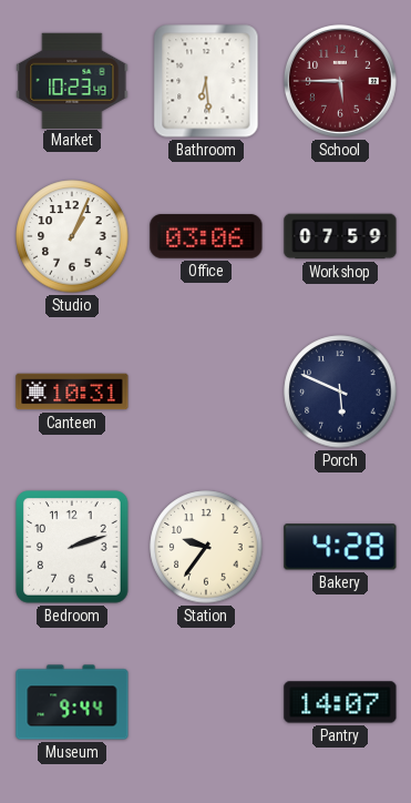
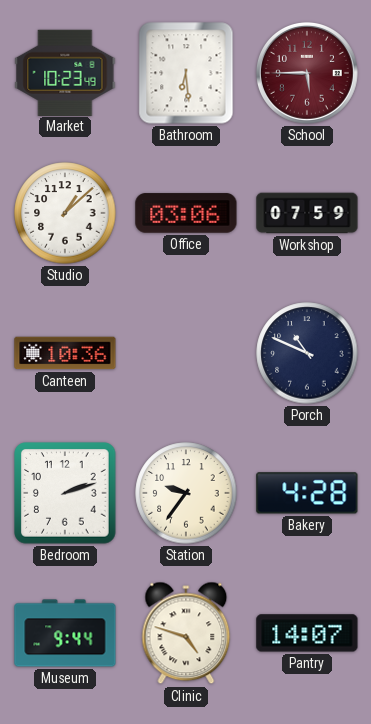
Studio: 1:04 -> 1:08 (65, 213)
Canteen: 10:31 -> 10:36 (65, 353)
Porch: 5:49 -> 10:49 (307, 353)
Clinic: none -> 4:48 (186, 633)
